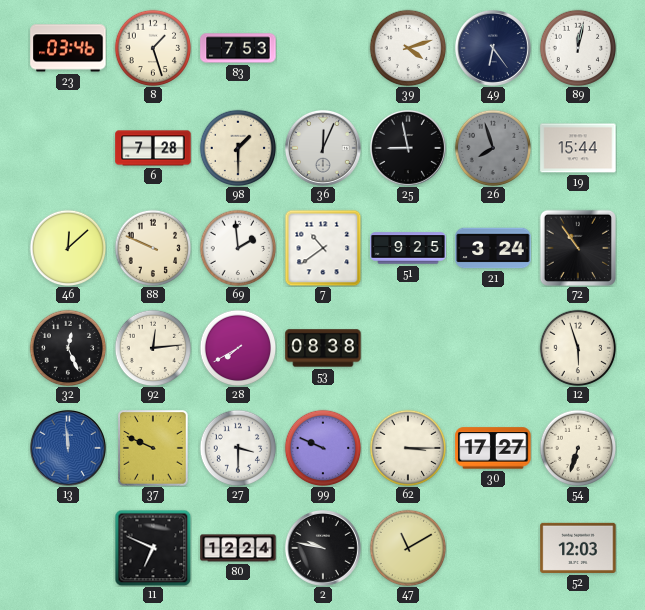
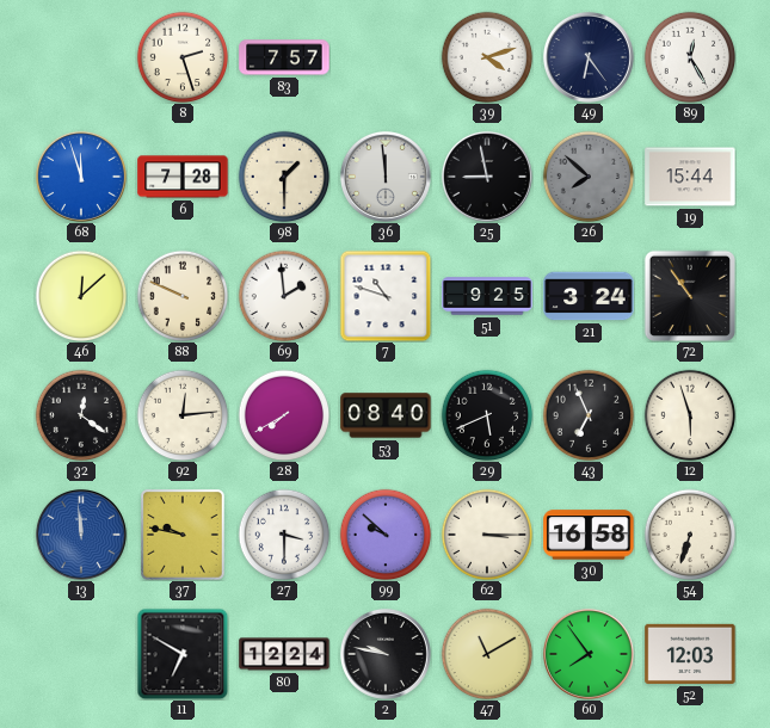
23: 03:46 -> none (68, 48)
8: 1:27 -> 2:27 (183, 57)
83: 7:53 -> 7:57 (284, 57)
89: 12:02 -> 12:25 (690, 57)
68: none -> 11:57 (81, 177)
36: 12:04 -> 11:59 (386, 177)
26: 7:57 -> 7:52 (589, 177)
7: 10:39 -> 10:48 (386, 296)
32: 12:26 -> 12:21 (81, 415)
53: 08:38 -> 08:40 (386, 415)
29: none -> 5:41 (487, 415)
43: none -> 6:56 (589, 415)
37: 9:49 -> 9:47 (183, 535)
99: 9:49 -> 9:52 (386, 535)
30: 17:27 -> 16:58 (589, 535)
11: 6:49 -> 6:50 (183, 654)
60: none -> 7:54 (589, 654)
